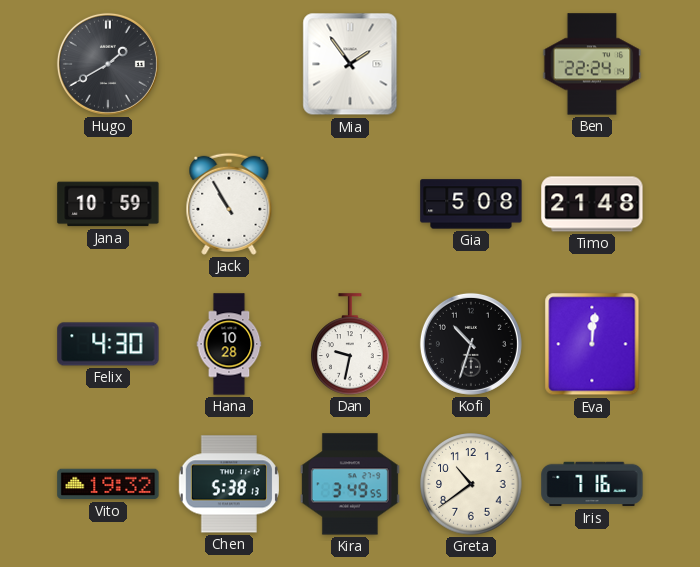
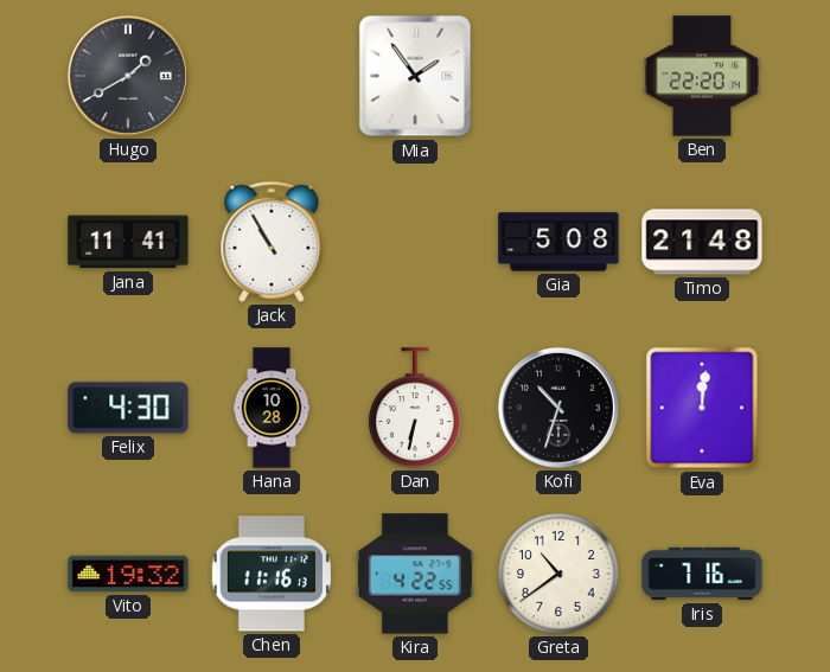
Ben: 22:24 -> 22:20 (702, 76)
Jana: 10:59 -> 11:41 (128, 242)
Dan: 9:32 -> 6:32 (416, 408)
Chen: 5:38 -> 11:16 (272, 574)
Kira: 3:49 -> 4:22 (415, 574)
